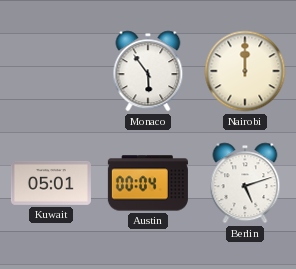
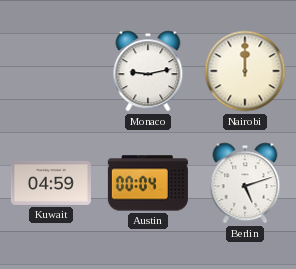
Monaco: 5:54 -> 9:13 (148, 71)
Kuwait: 05:01 -> 04:59 (51, 183)
